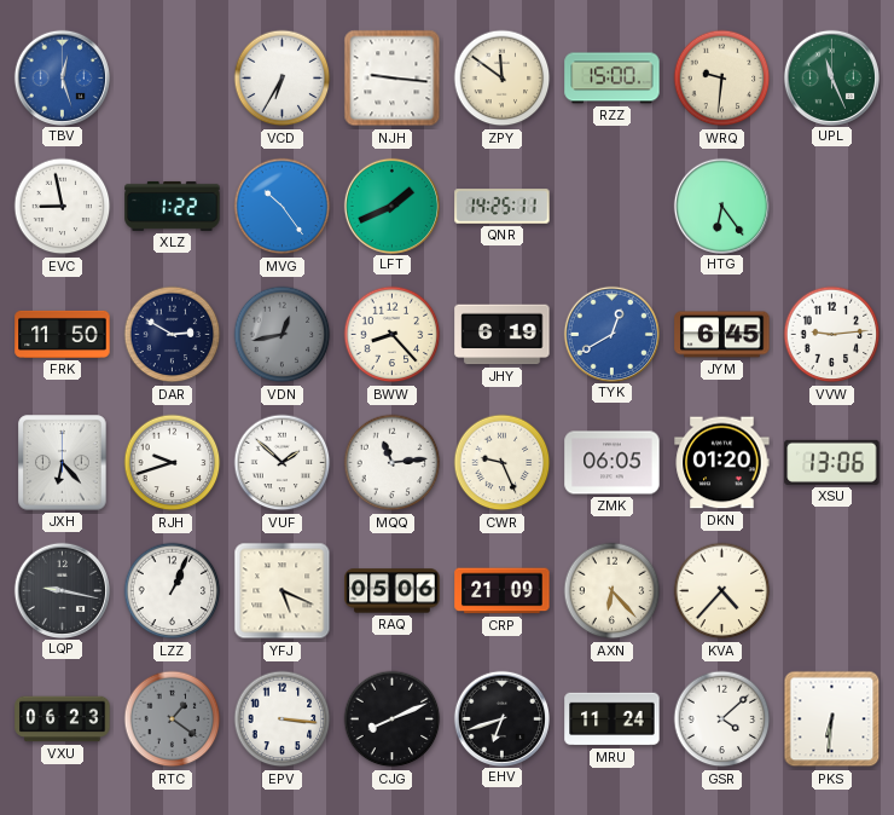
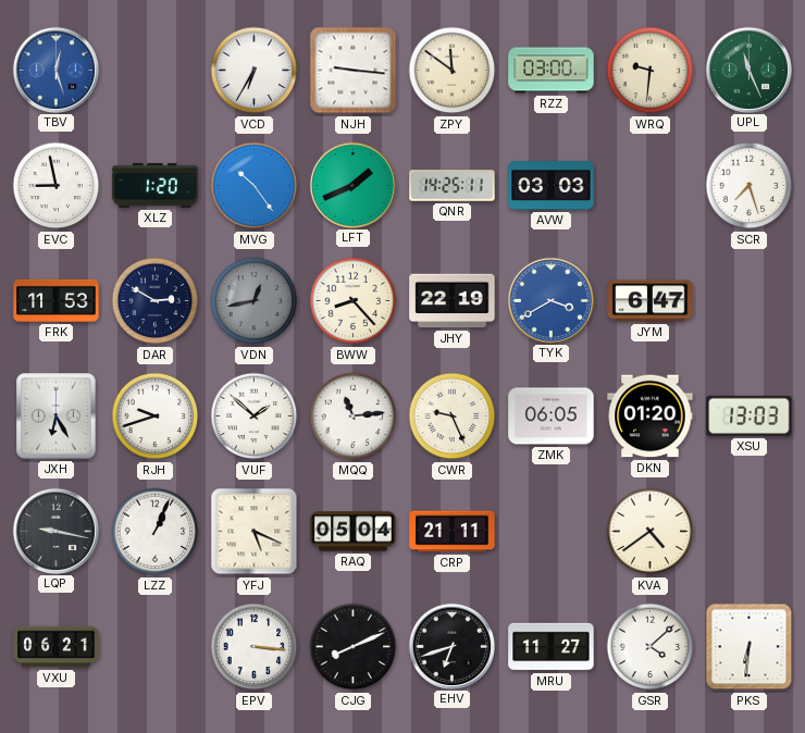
RZZ: 15:00 -> 03:00 (552, 71)
XLZ: 1:22 -> 1:20 (156, 185)
AVW: none -> 03:03 (552, 186)
HTG: 6:24 -> none (721, 206)
SCR: none -> 7:27 (750, 186)
FRK: 11:50 -> 11:53 (57, 300)
JHY: 6:19 -> 22:19 (453, 301)
TYK: 12:40 -> 3:40 (550, 300)
JYM: 6:45 -> 6:47 (651, 301)
VVW: 9:14 -> none (832, 335)
JXH: 6:23 -> 6:25 (57, 417)
XSU: 13:06 -> 13:03 (750, 415)
RAQ: 05:06 -> 05:04 (354, 532)
CRP: 21:09 -> 21:11 (453, 532)
AXN: 6:23 -> none (613, 591)
KVA: 4:37 -> 4:39 (651, 532)
VXU: 06:23 -> 06:21 (57, 647)
RTC: 1:21 -> none (173, 719)
MRU: 11:24 -> 11:27 (552, 647)
